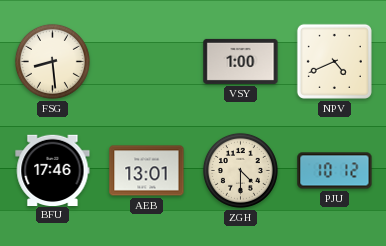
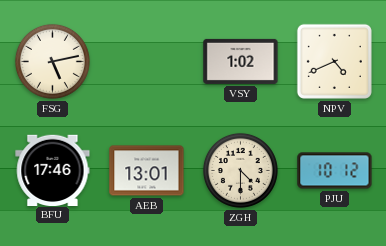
FSG: 8:29 -> 5:13 (52, 61)
VSY: 1:00 -> 1:02 (241, 61)
